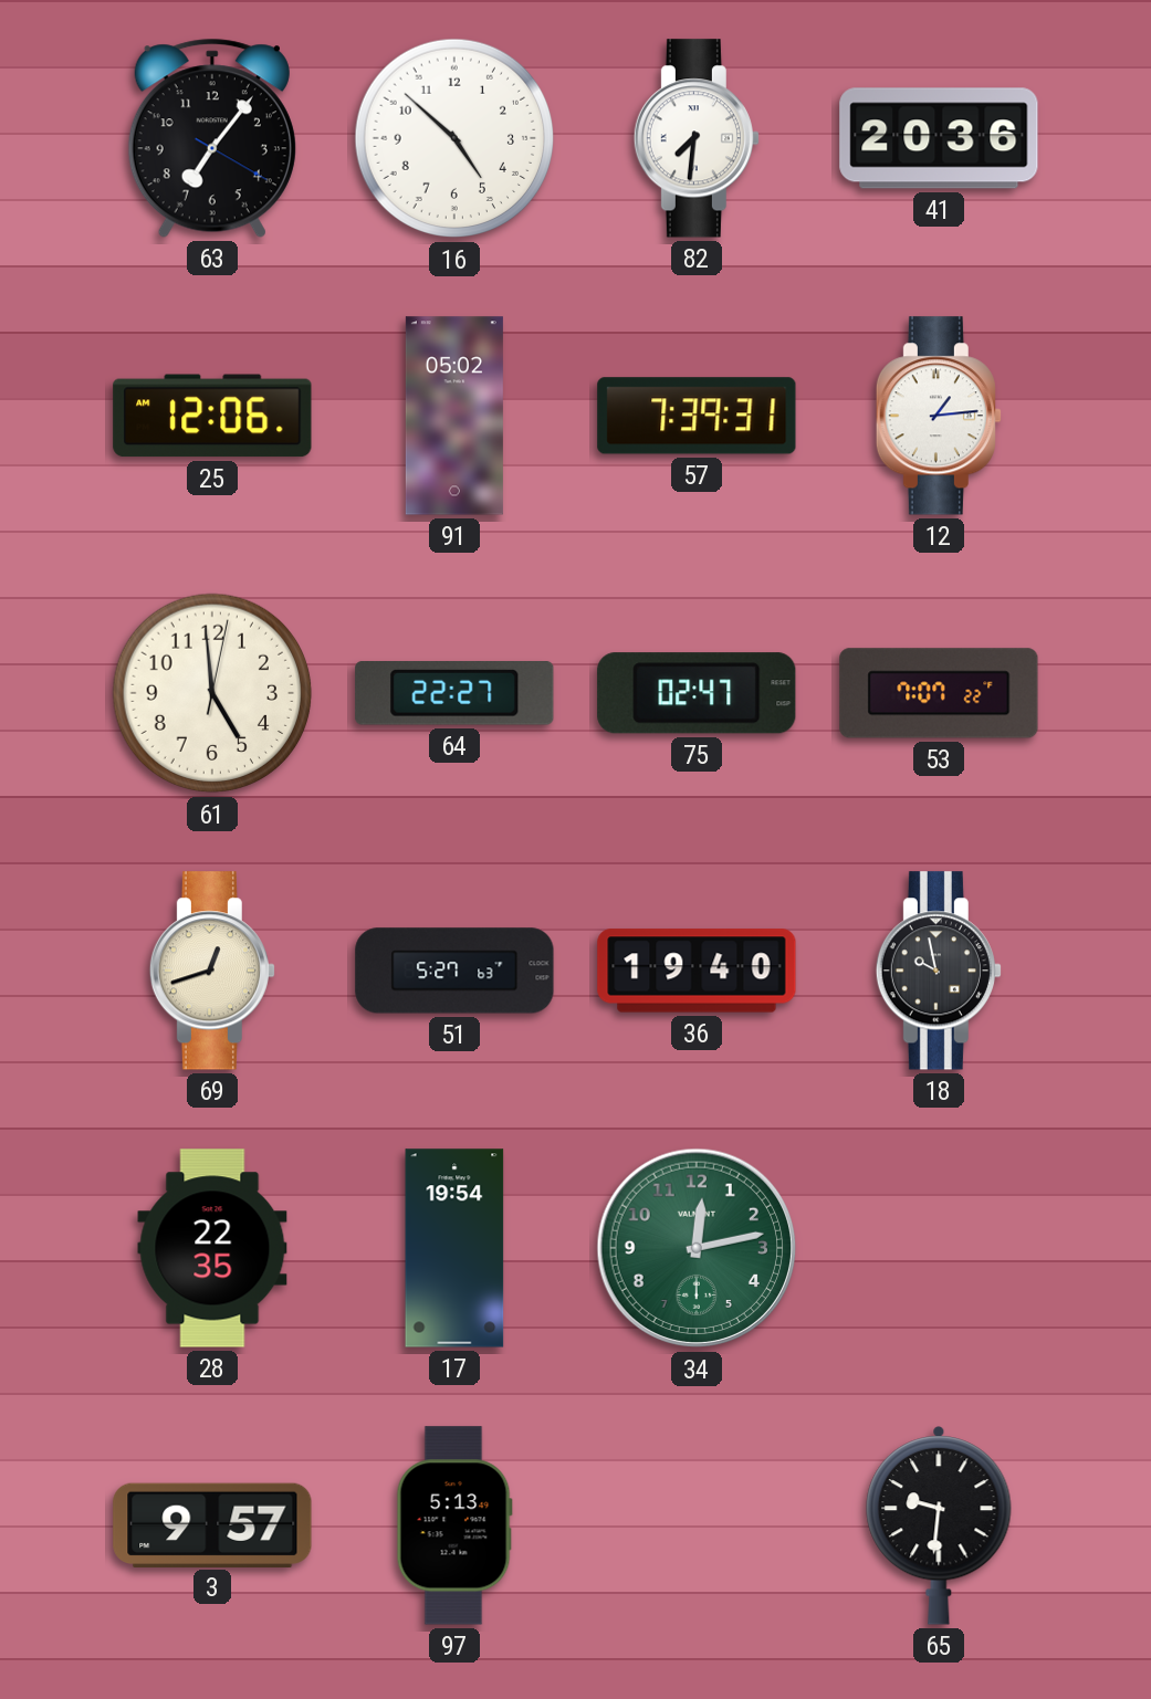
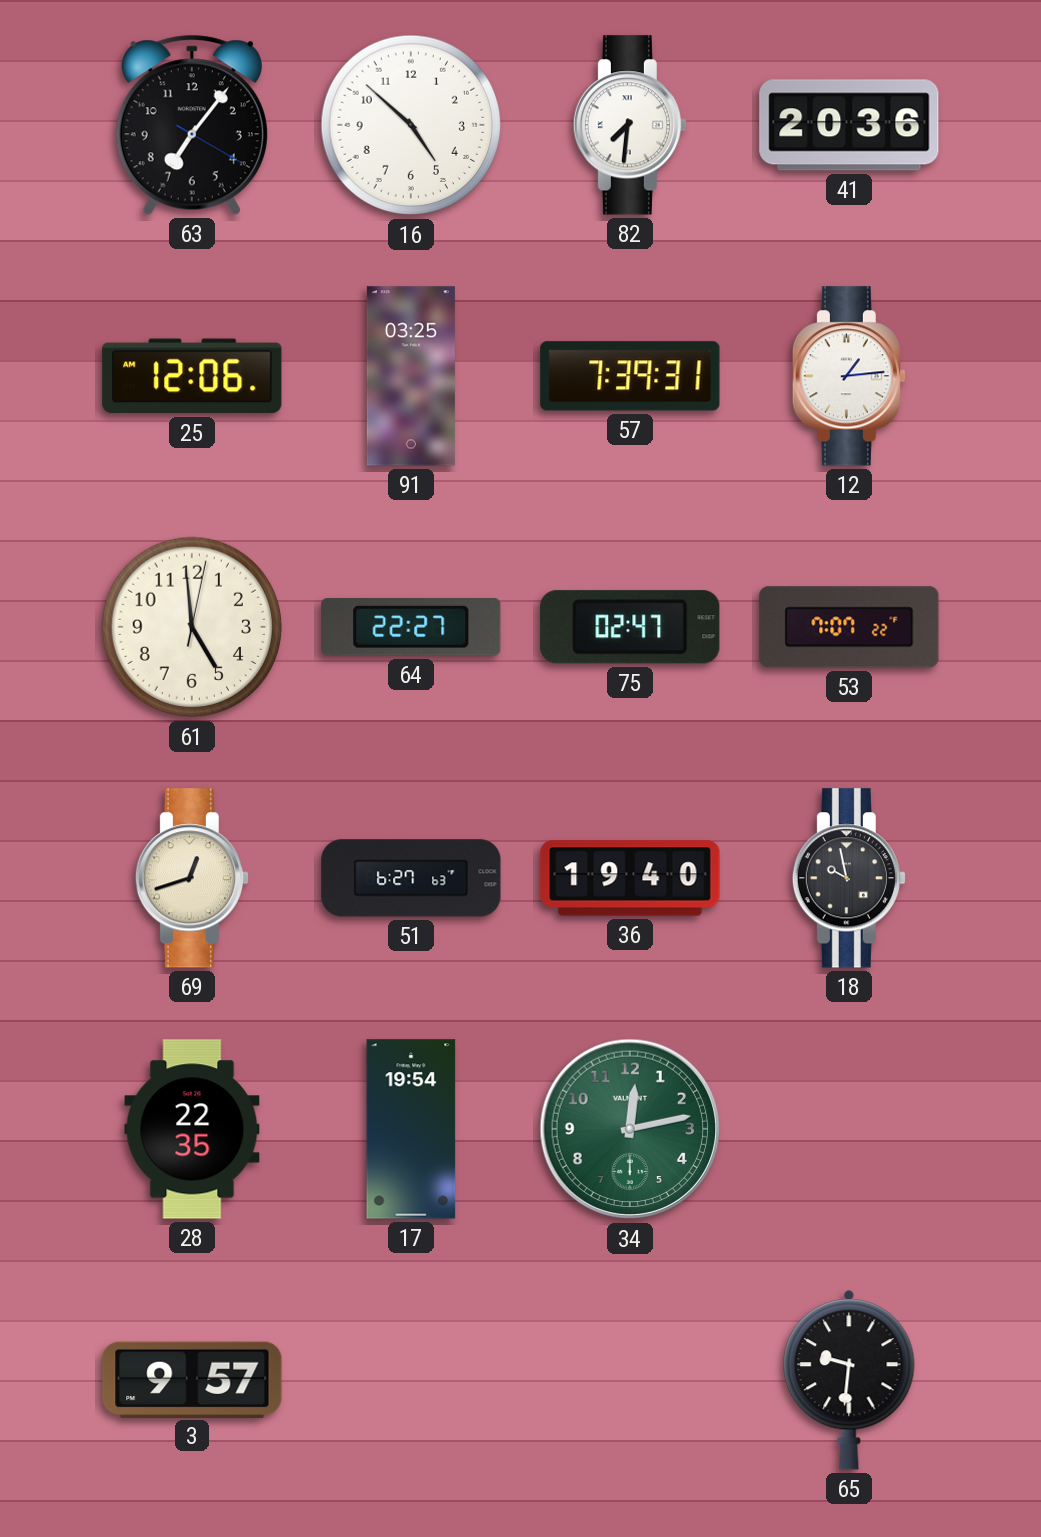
91: 05:02 -> 03:25 (411, 376)
51: 5:27 -> 6:27 (411, 878)
97: 5:13 -> none (454, 1525)
